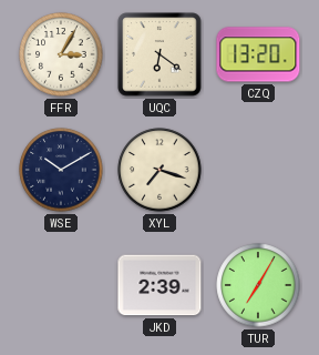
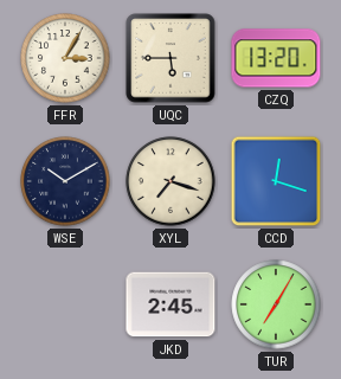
UQC: 6:21 -> 5:45 (170, 58)
CCD: none -> 12:18 (276, 181)
JKD: 2:39 -> 2:45 (170, 304)
